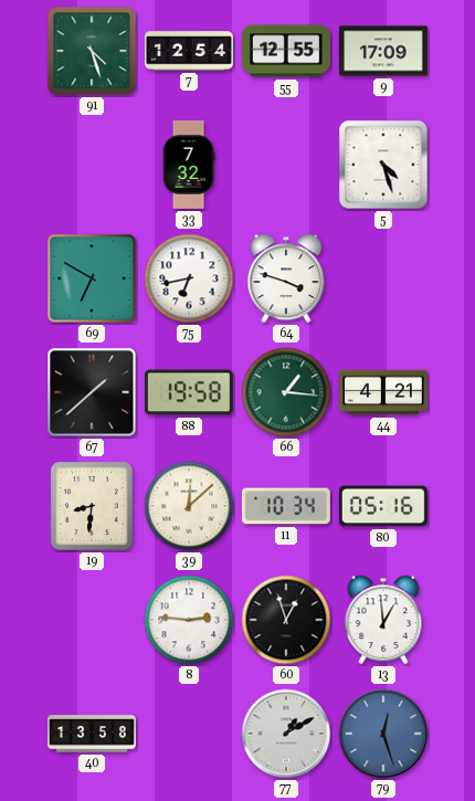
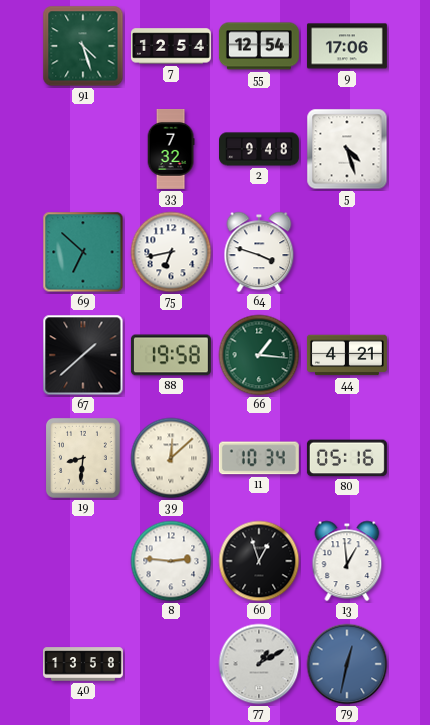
55: 12:55 -> 12:54 (259, 46)
9: 17:09 -> 17:06 (347, 46)
2: none -> 9:48 (260, 149)
69: 6:50 -> 6:52 (83, 252)
79: 12:27 -> 12:32 (347, 664)
